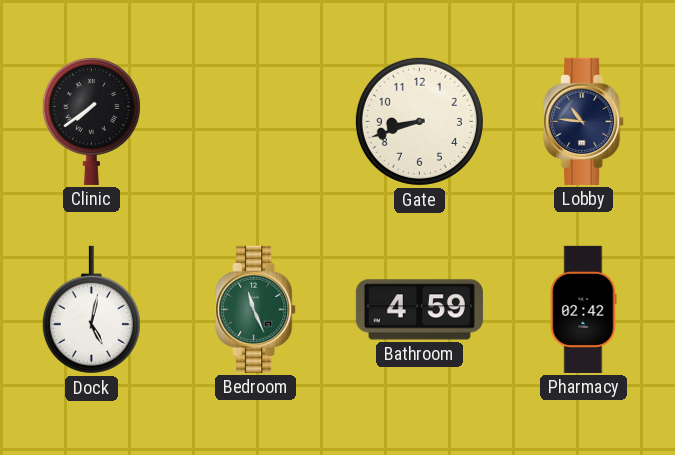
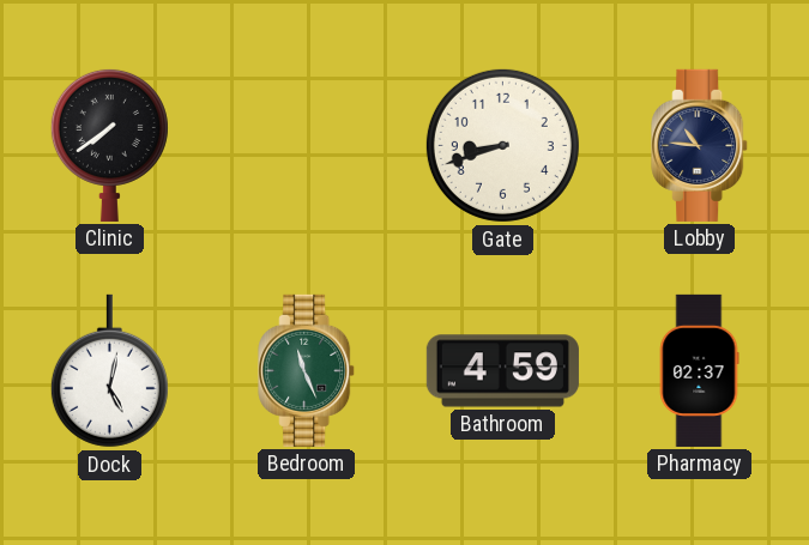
Pharmacy: 02:42 -> 02:37 (699, 370)
